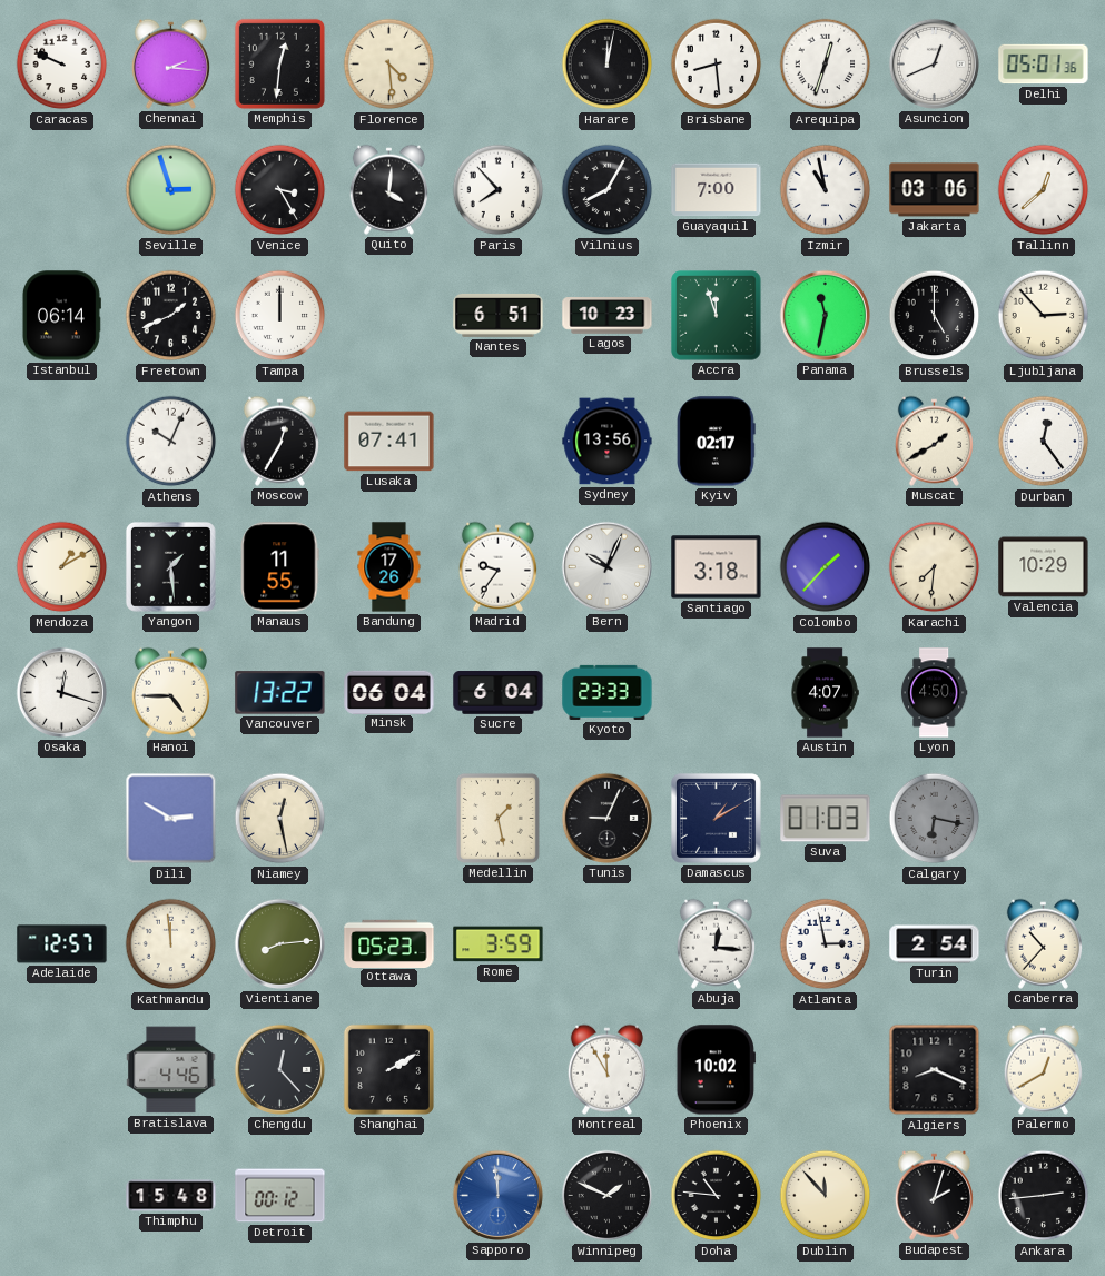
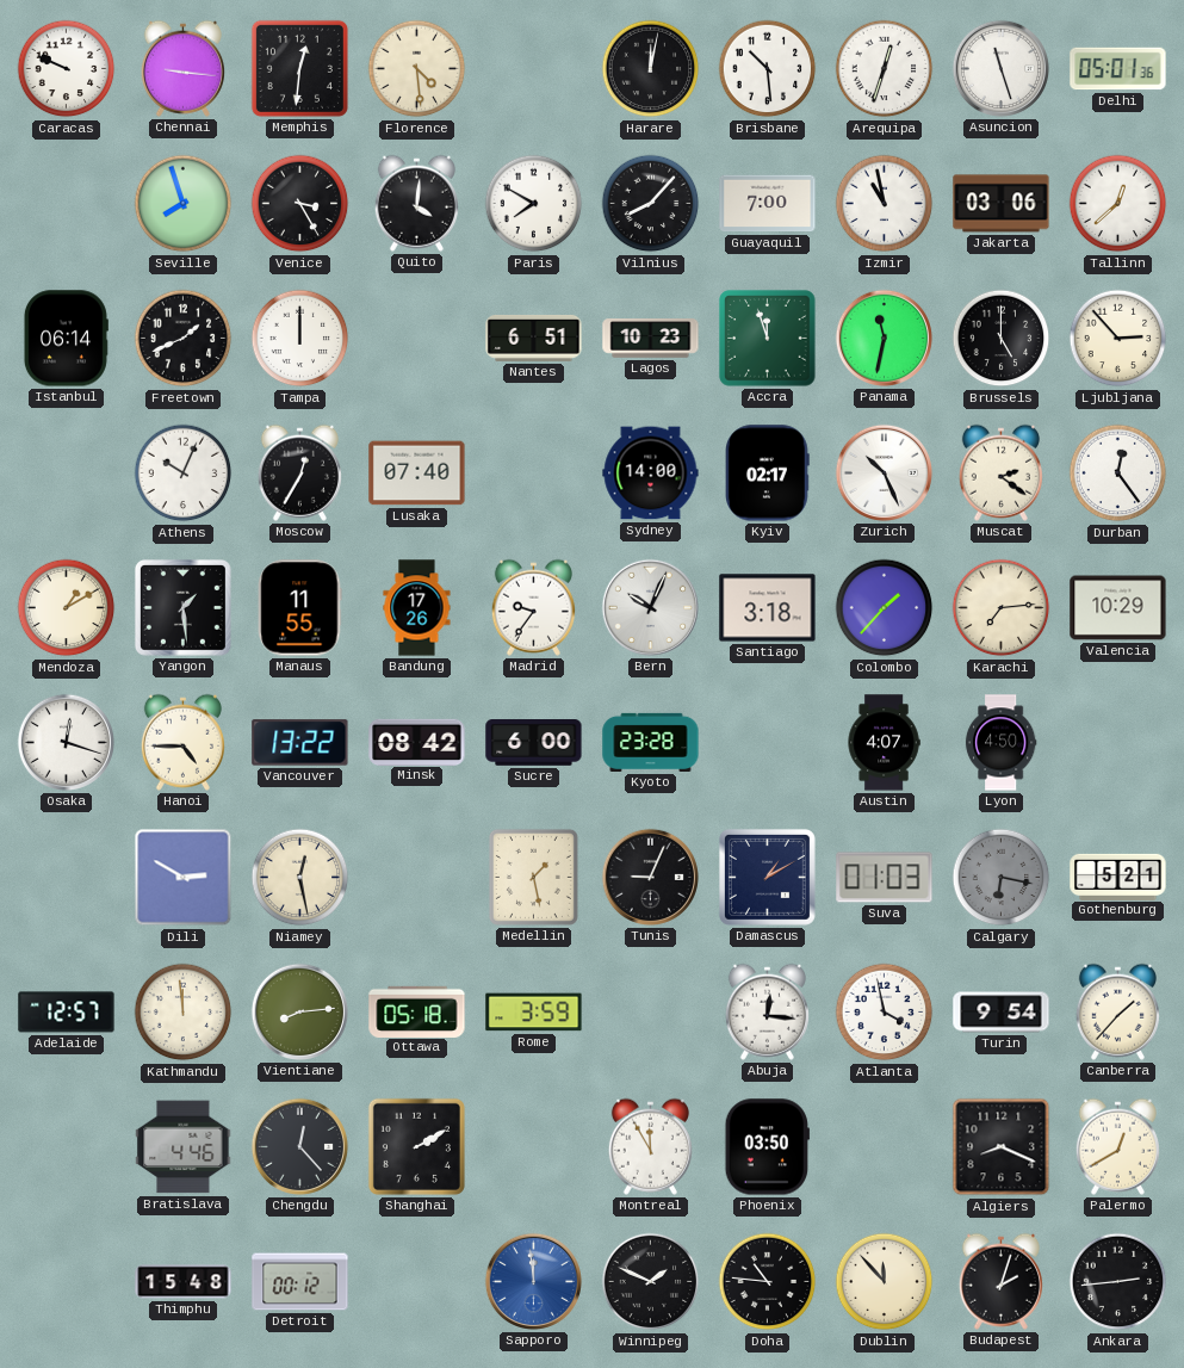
Chennai: 2:16 -> 9:16 (182, 68)
Brisbane: 8:29 -> 10:29 (768, 69)
Asuncion: 12:41 -> 11:27 (1000, 68)
Seville: 2:57 -> 7:57 (184, 204)
Paris: 7:53 -> 7:50 (534, 204)
Vilnius: 8:05 -> 8:07 (651, 204)
Lusaka: 07:41 -> 07:40 (417, 473)
Sydney: 13:56 -> 14:00 (651, 473)
Zurich: none -> 10:26 (884, 472)
Muscat: 1:40 -> 2:21 (1000, 472)
Karachi: 7:31 -> 7:14 (1002, 608)
Minsk: 06:04 -> 08:42 (417, 742)
Sucre: 6:04 -> 6:00 (534, 743)
Kyoto: 23:33 -> 23:28 (651, 742)
Gothenburg: none -> 5:21 (1118, 877)
Ottawa: 05:23 -> 05:18 (417, 1011)
Atlanta: 2:58 -> 3:58 (885, 1013)
Turin: 2:54 -> 9:54 (1002, 1013)
Canberra: 10:37 -> 1:37 (1117, 1011)
Phoenix: 10:02 -> 03:50 (767, 1147)
